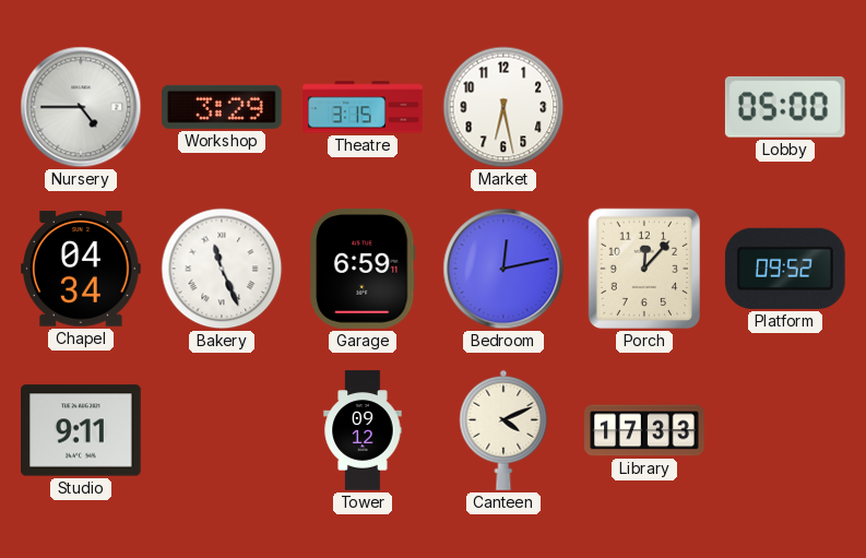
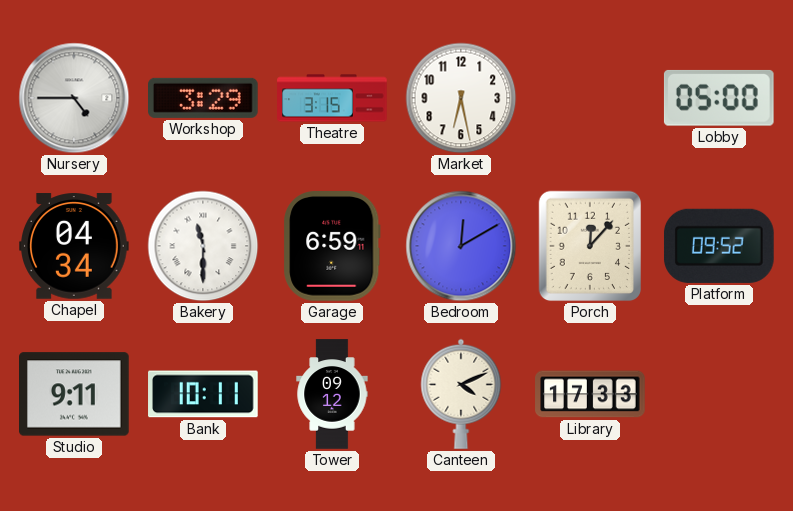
Bakery: 11:26 -> 11:30 (203, 246)
Bedroom: 12:13 -> 12:10 (461, 246)
Bank: none -> 10:11 (203, 394)
